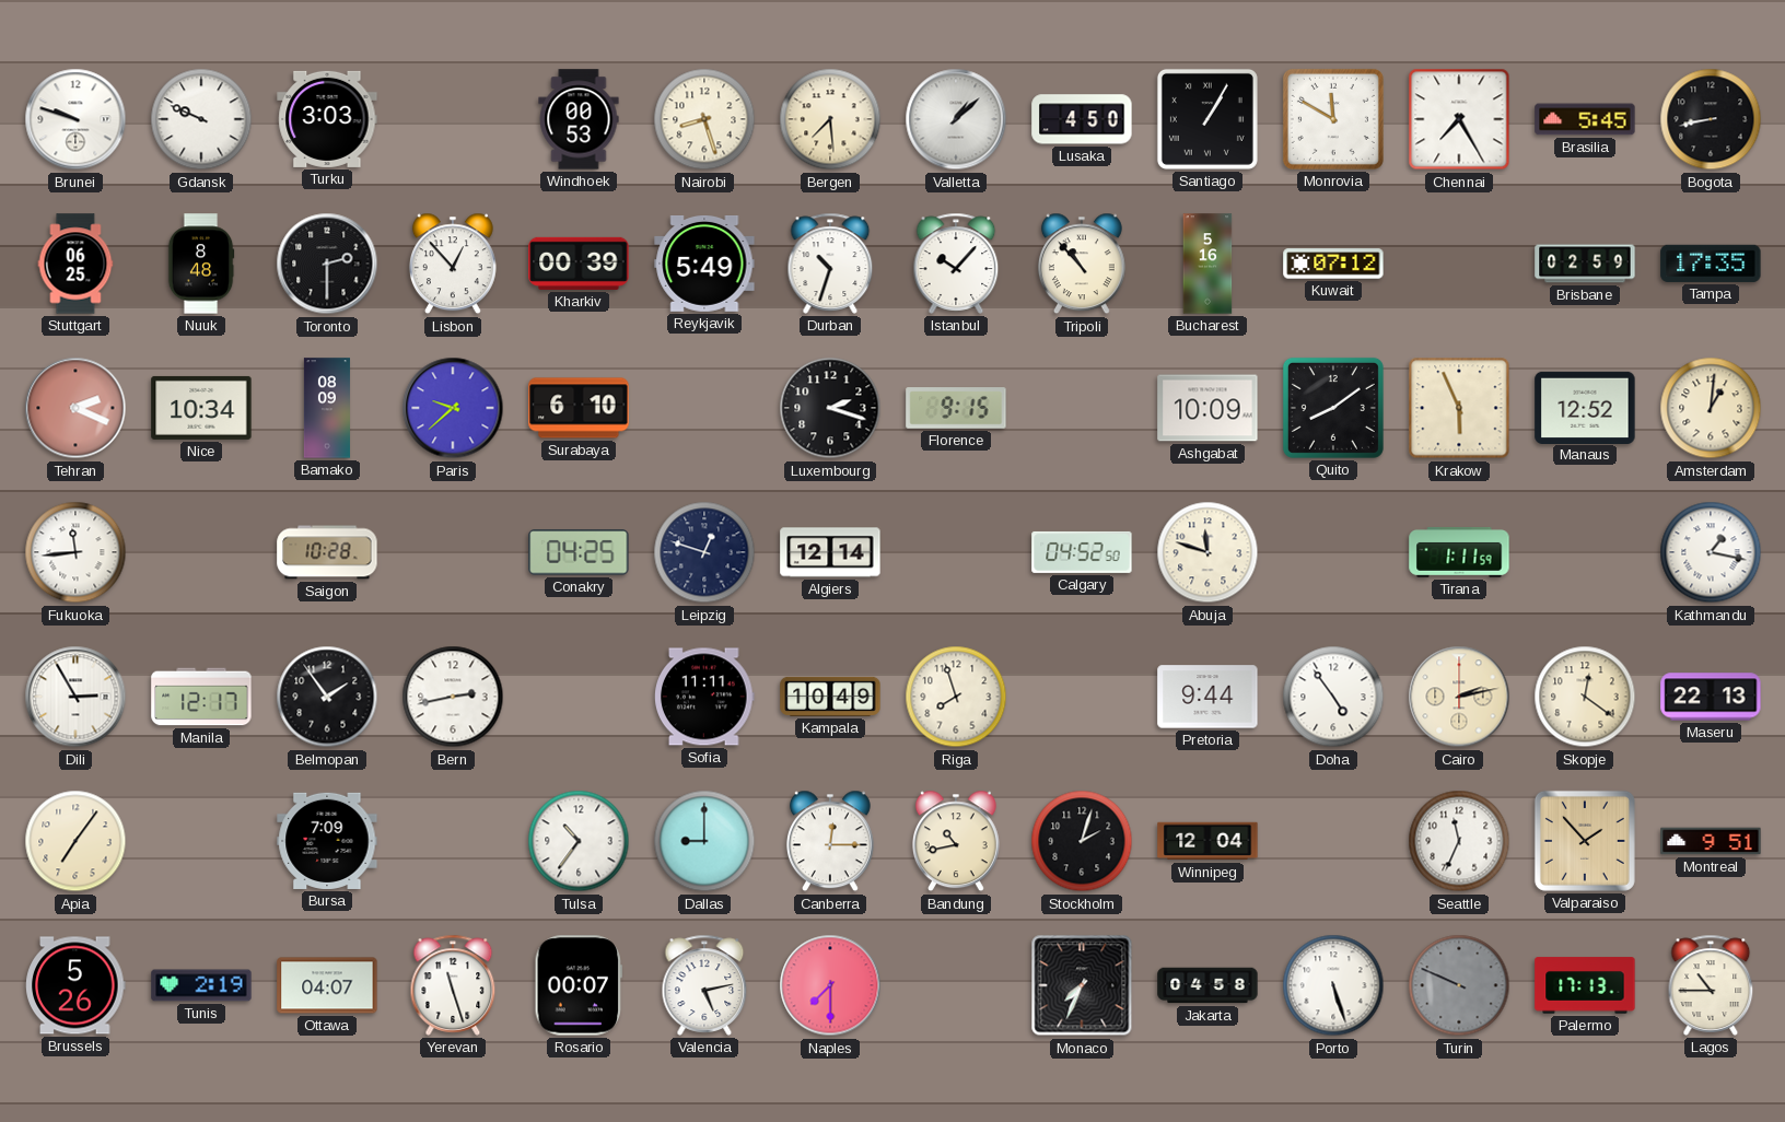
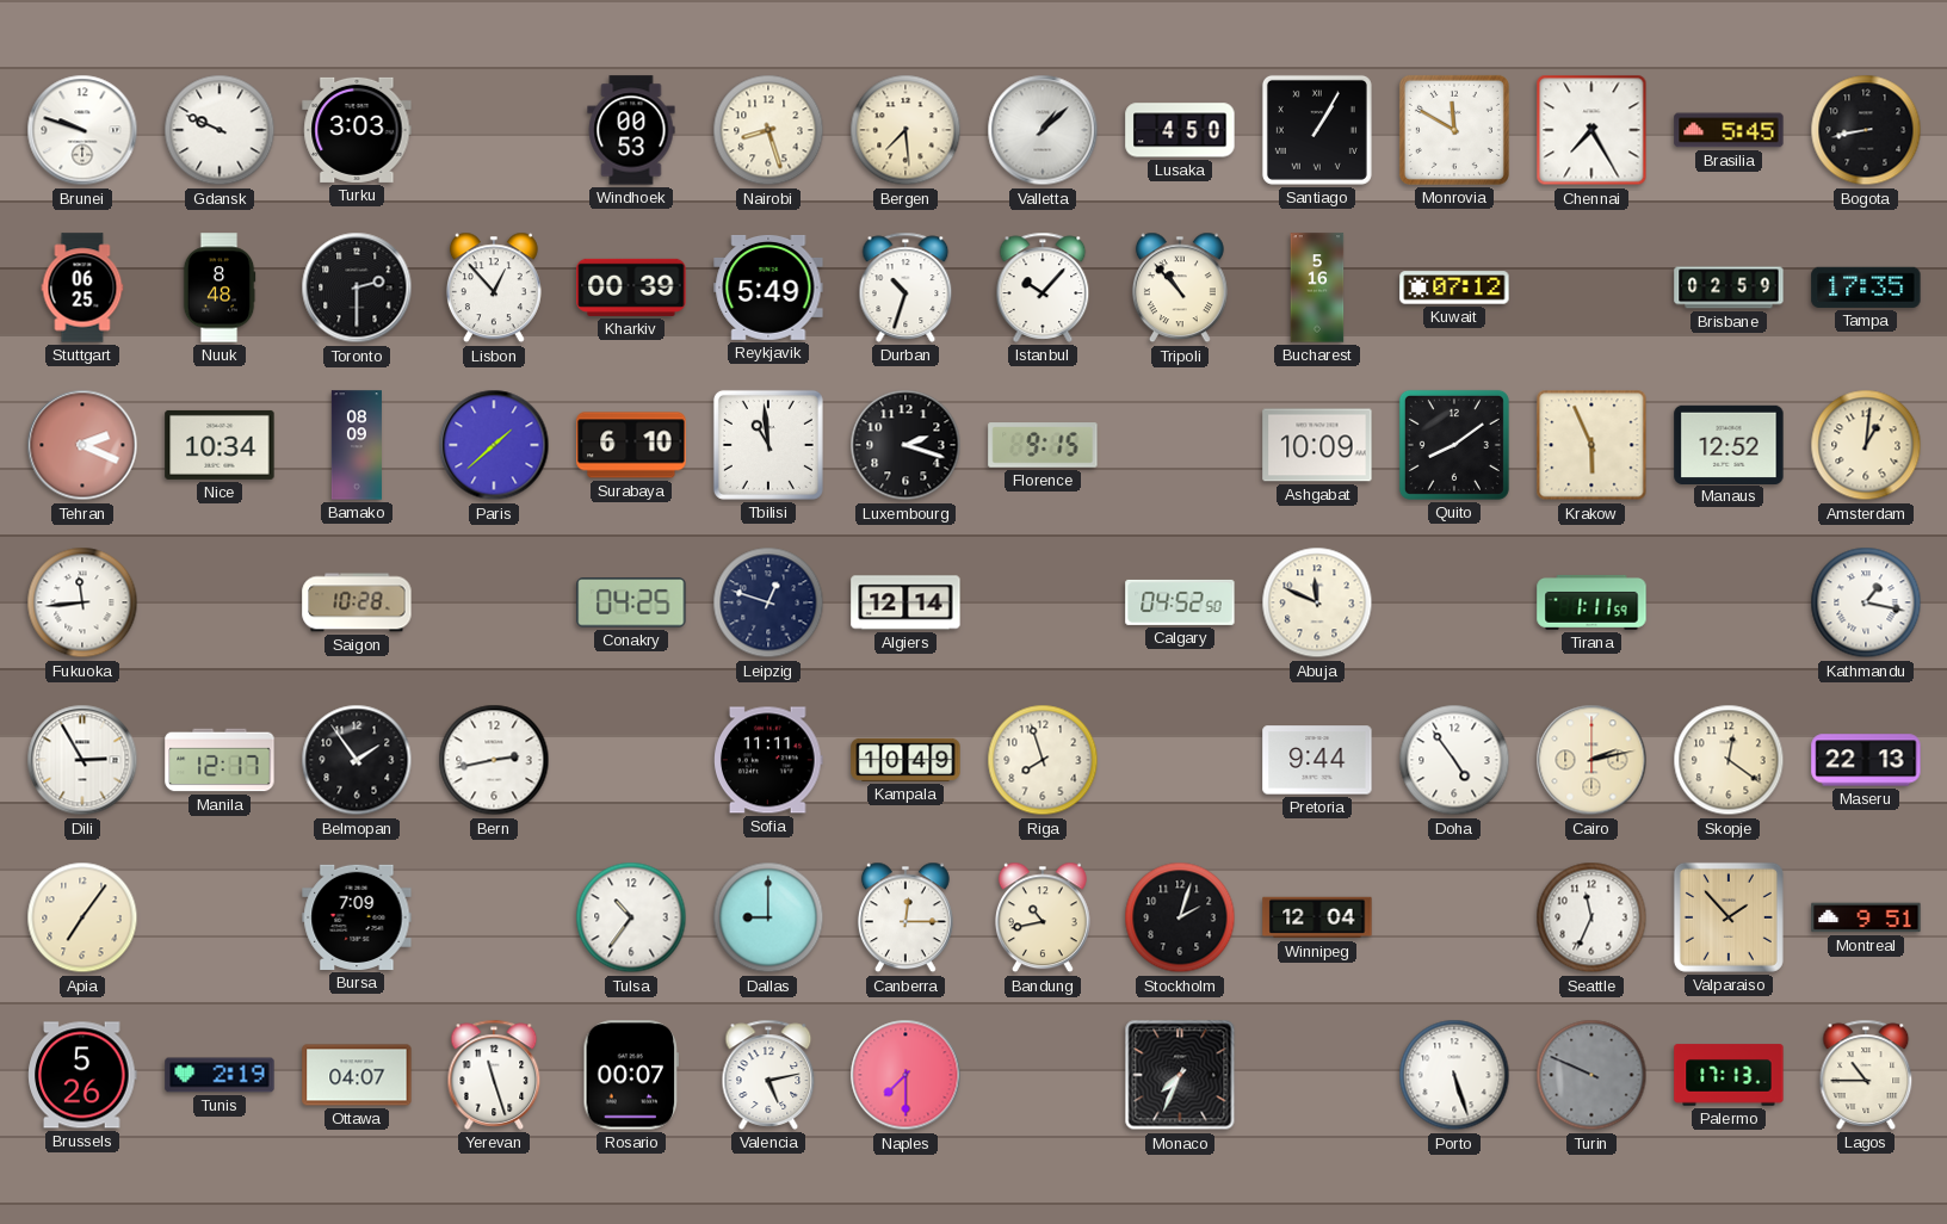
Paris: 9:38 -> 1:38 (494, 445)
Tbilisi: none -> 10:59 (768, 445)
Abuja: 11:48 -> 11:49 (1317, 602)
Jakarta: 04:58 -> none (1207, 985)
